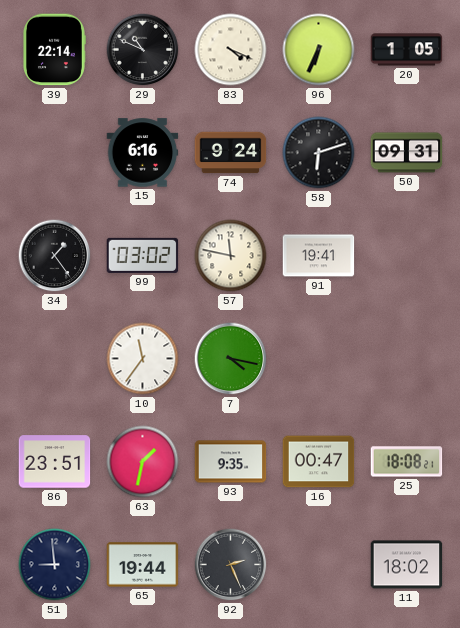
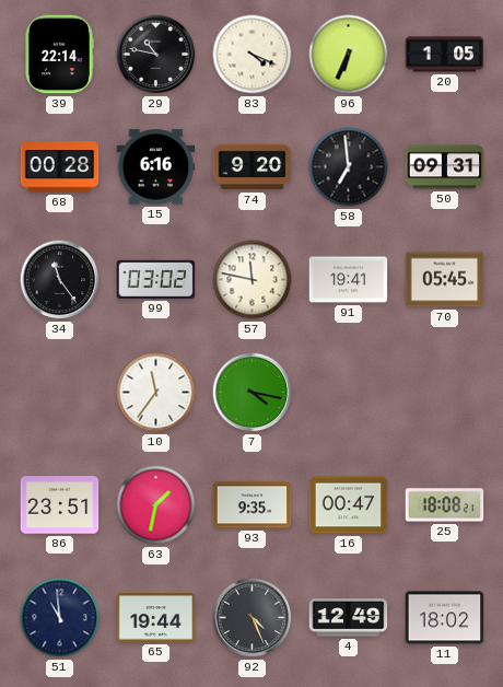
29: 10:49 -> 10:47 (156, 55)
68: none -> 00:28 (60, 167)
74: 9:24 -> 9:20 (253, 167)
58: 6:12 -> 6:59 (349, 167)
34: 1:24 -> 11:24 (60, 280)
70: none -> 05:45 (445, 280)
51: 8:59 -> 10:59 (60, 618)
92: 2:26 -> 4:26 (253, 618)
4: none -> 12:49 (349, 618)
